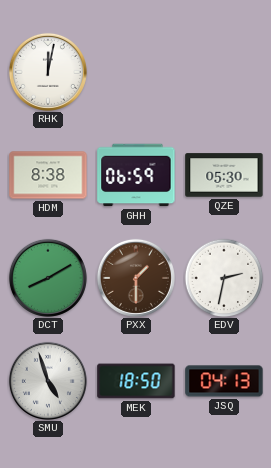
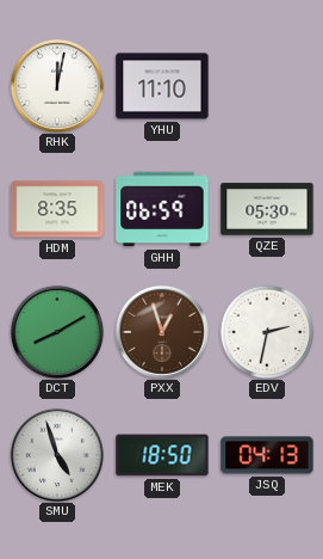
YHU: none -> 11:10 (162, 86)
HDM: 8:38 -> 8:35 (57, 209)
PXX: 1:30 -> 12:57 (162, 332)
